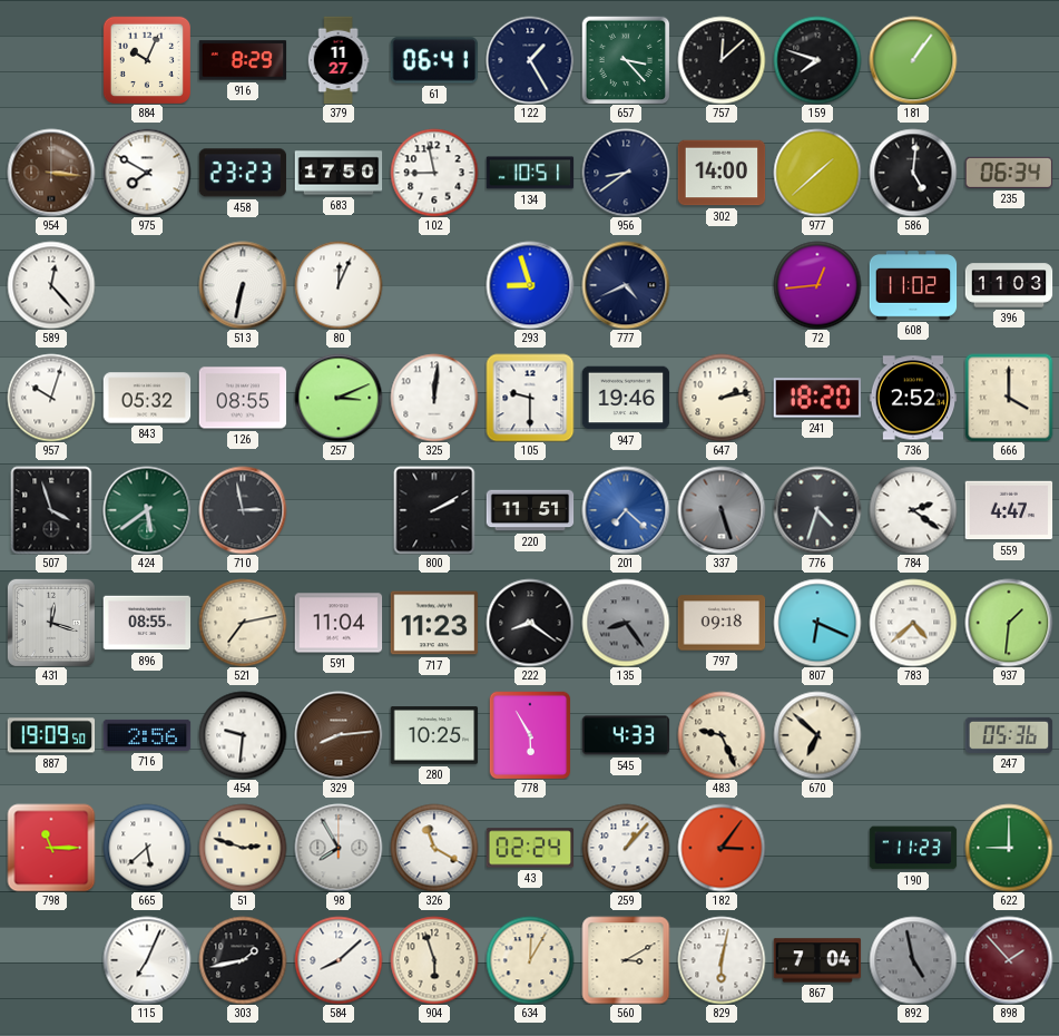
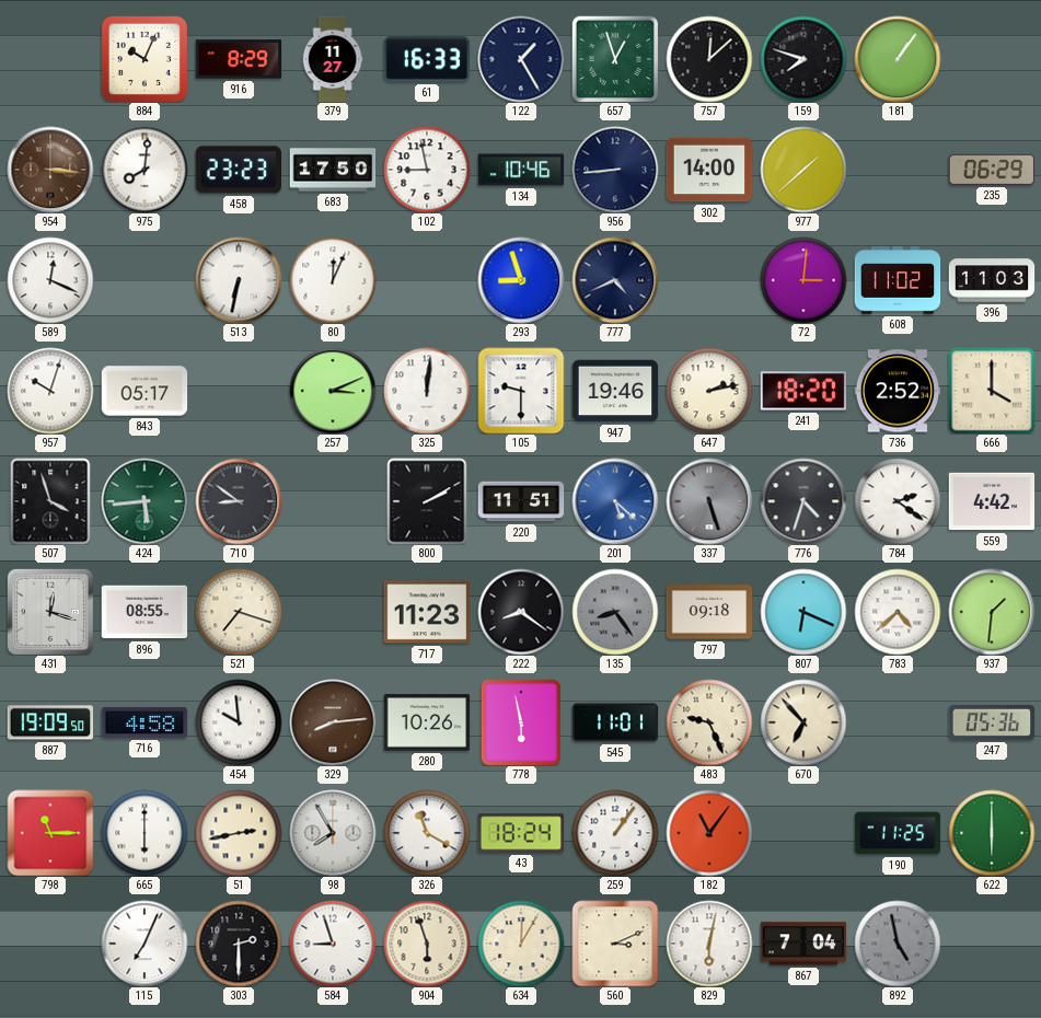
61: 06:41 -> 16:33 (426, 59)
657: 3:23 -> 12:57 (615, 59)
975: 7:50 -> 8:01 (144, 170)
134: 10:51 -> 10:46 (521, 170)
956: 8:39 -> 8:44 (615, 170)
586: 5:01 -> none (913, 173)
235: 06:34 -> 06:29 (992, 170)
589: 12:23 -> 12:19 (50, 280)
72: 12:44 -> 3:01 (803, 280)
843: 05:32 -> 05:17 (144, 391)
126: 08:55 -> none (243, 398)
424: 5:39 -> 5:44 (144, 501)
710: 2:58 -> 8:51 (239, 501)
201: 7:22 -> 5:22 (615, 501)
559: 4:47 -> 4:42 (992, 501)
521: 7:13 -> 7:18 (239, 612)
591: 11:04 -> none (339, 623)
716: 2:56 -> 4:58 (144, 722)
454: 9:31 -> 9:59 (239, 722)
280: 10:25 -> 10:26 (427, 722)
778: 5:55 -> 5:58 (521, 722)
545: 4:33 -> 11:01 (615, 722)
670: 6:52 -> 6:53 (803, 722)
665: 5:38 -> 6:00 (144, 833)
51: 2:48 -> 2:43 (239, 833)
43: 02:24 -> 18:24 (521, 833)
259: 1:07 -> 1:06 (615, 833)
182: 3:06 -> 11:06 (709, 833)
190: 11:23 -> 11:25 (898, 833)
622: 9:00 -> 6:00 (992, 833)
303: 1:43 -> 2:30 (239, 944)
584: 8:08 -> 8:57 (333, 944)
560: 3:10 -> 3:11 (615, 944)
898: 1:53 -> none (1009, 960)
